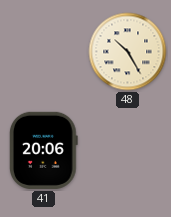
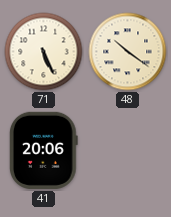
71: none -> 5:26 (44, 52)
48: 10:25 -> 10:21 (128, 52)
